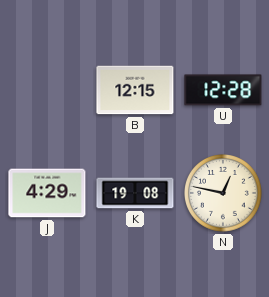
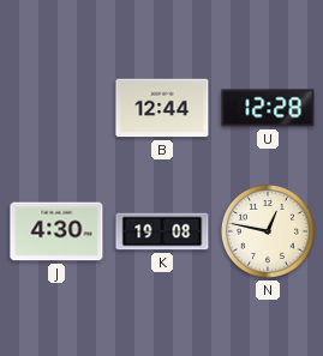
B: 12:15 -> 12:44 (162, 108)
J: 4:29 -> 4:30 (56, 231)
